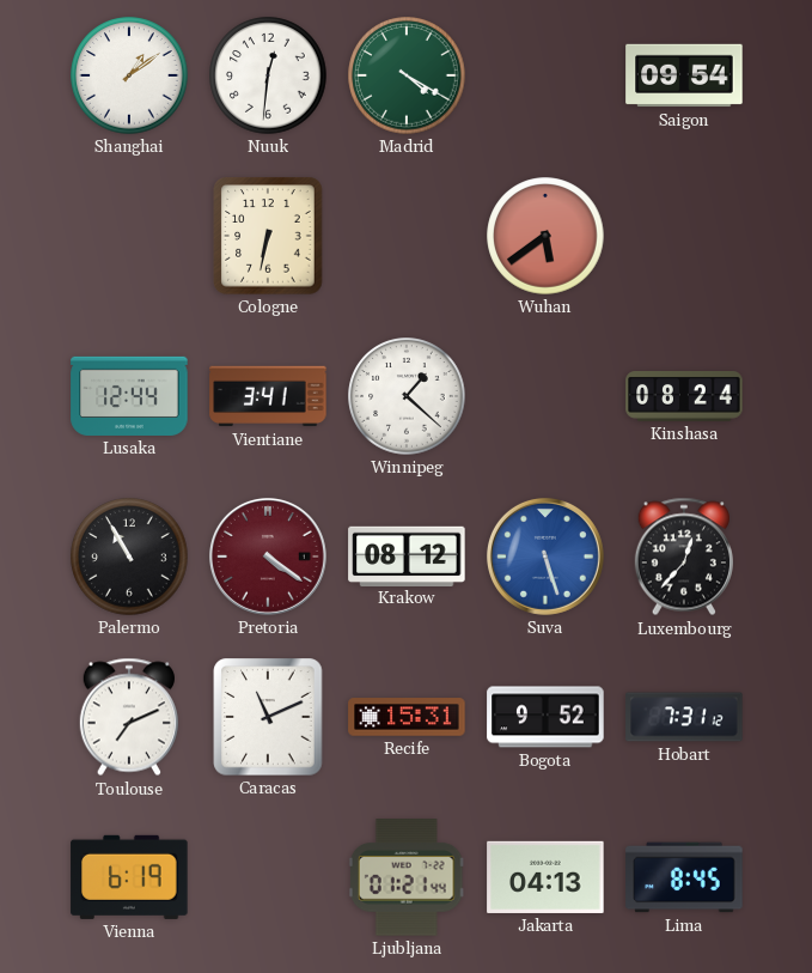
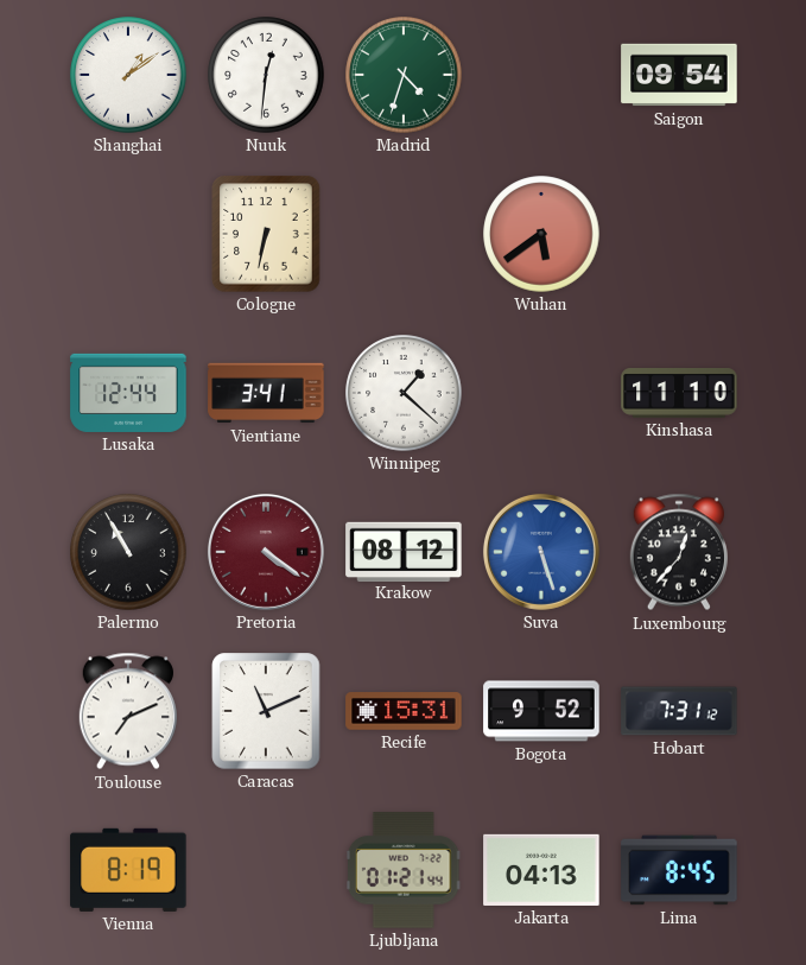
Madrid: 4:20 -> 4:33 (404, 75)
Kinshasa: 08:24 -> 11:10 (679, 394)
Vienna: 6:19 -> 8:19 (128, 870)
